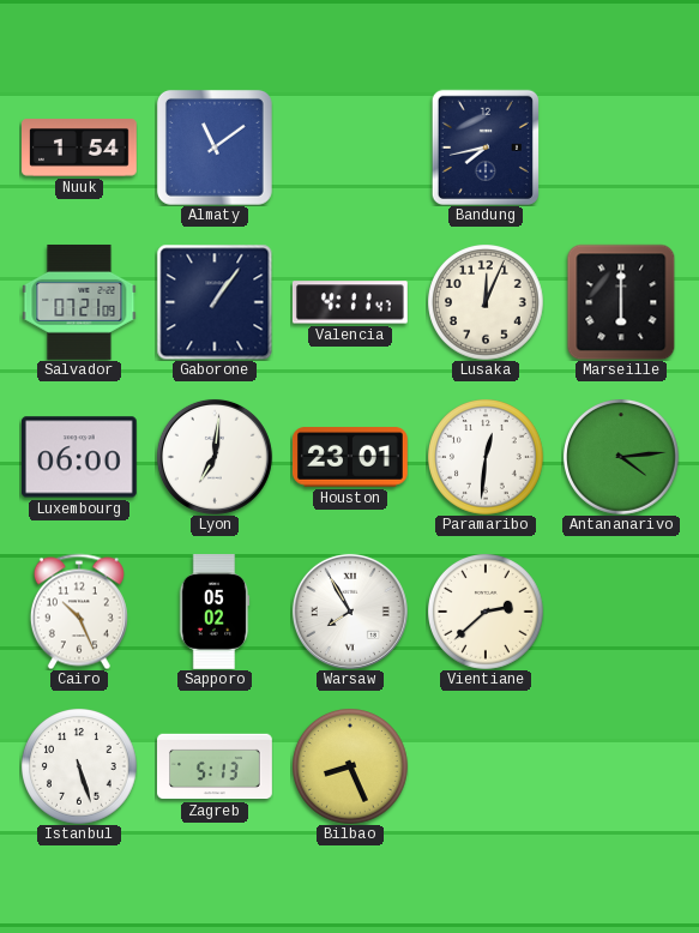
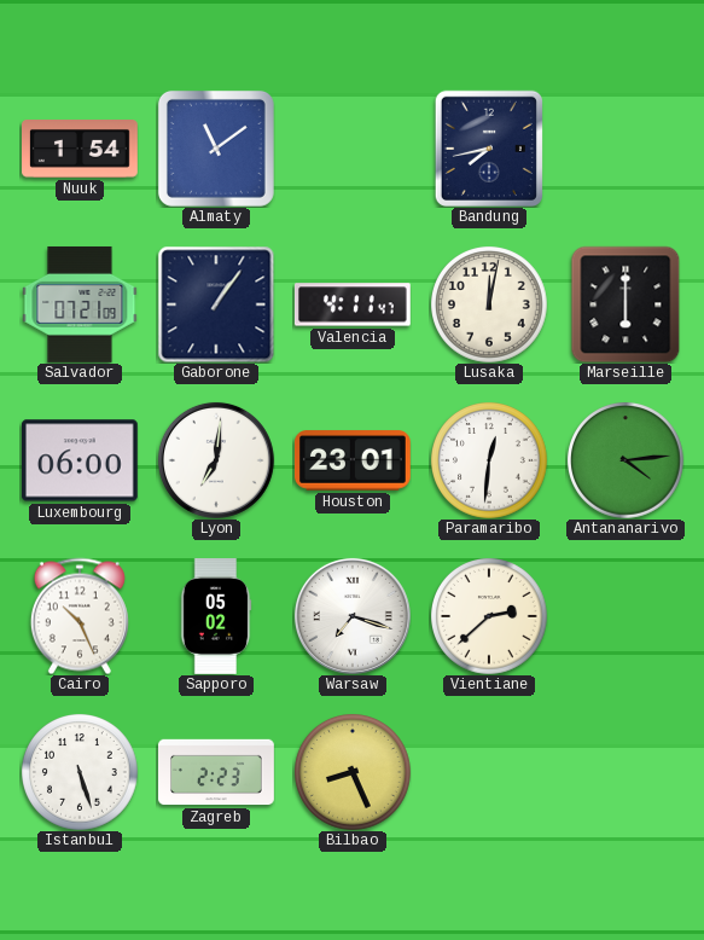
Lusaka: 12:04 -> 12:02 (489, 304)
Warsaw: 7:55 -> 7:18 (353, 616)
Zagreb: 5:13 -> 2:23 (217, 772)
